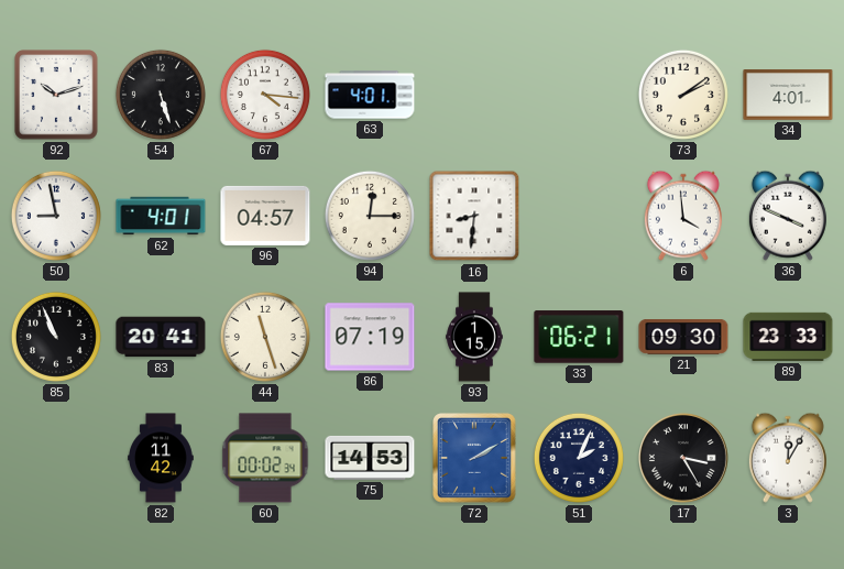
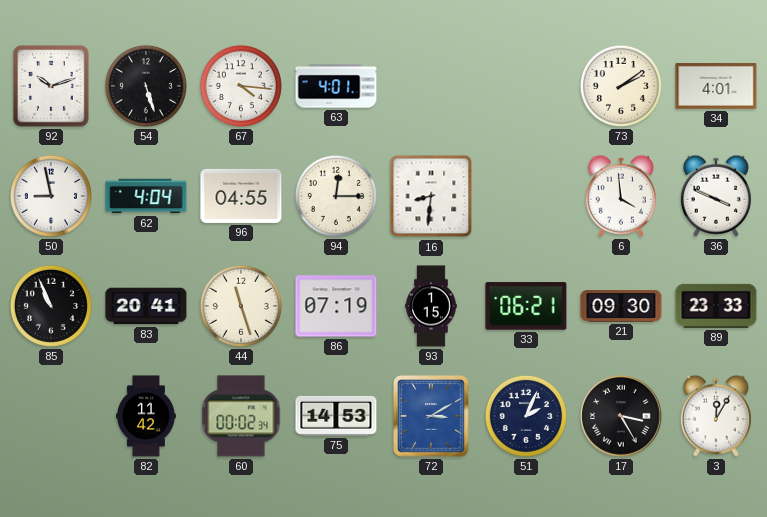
62: 4:01 -> 4:04 (146, 196)
96: 04:57 -> 04:55 (241, 196)
72: 2:10 -> 3:10 (431, 416)
